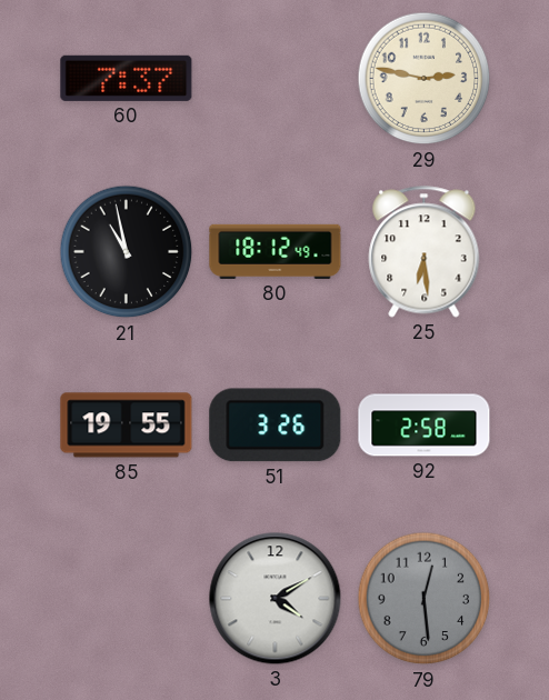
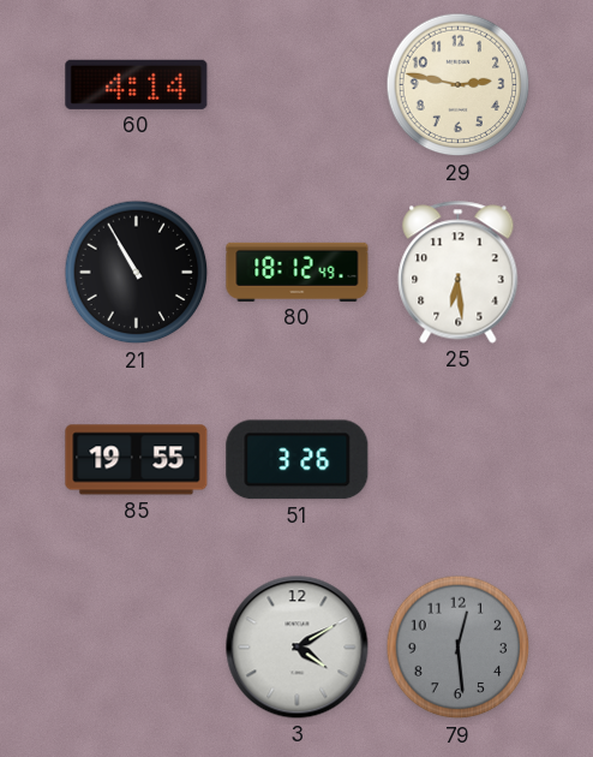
60: 7:37 -> 4:14 (137, 84)
21: 10:58 -> 10:55 (137, 273)
92: 2:58 -> none (425, 426)
